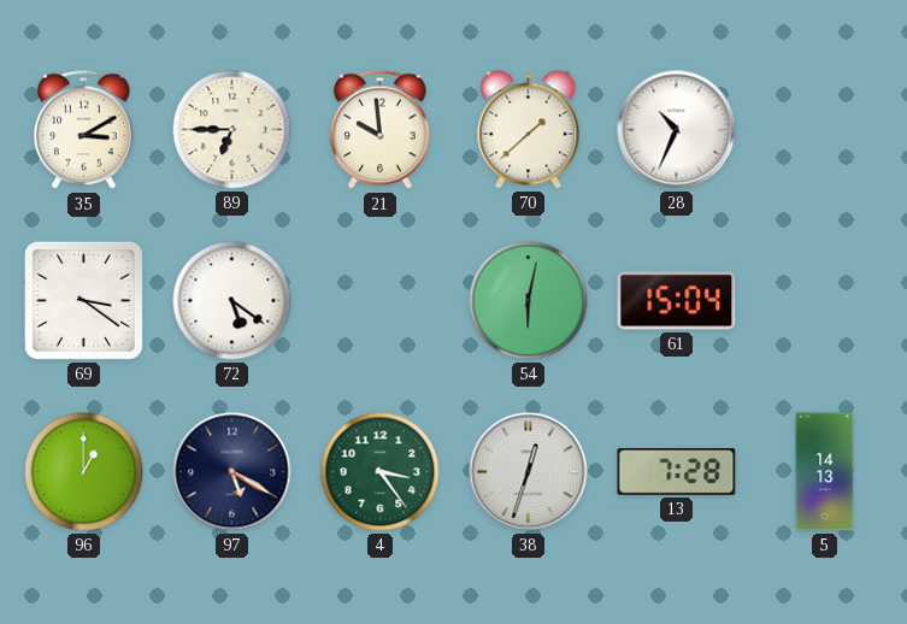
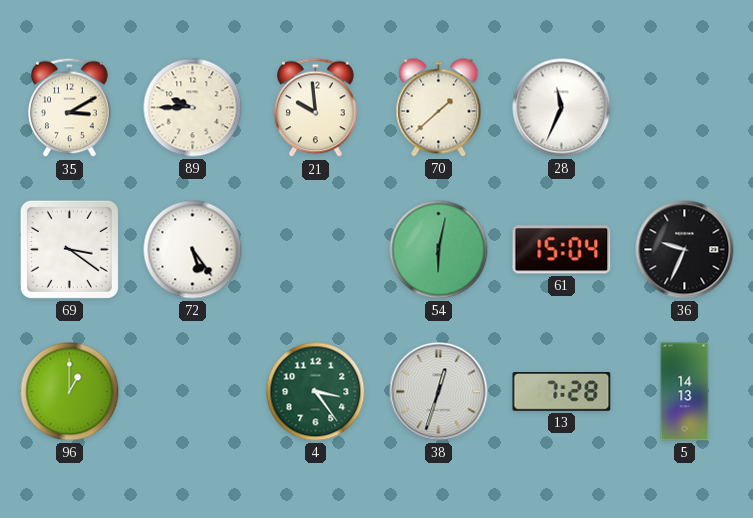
89: 6:45 -> 9:45 (193, 108)
28: 10:34 -> 11:34 (562, 108)
72: 5:21 -> 5:24 (193, 250)
36: none -> 9:34 (685, 250)
97: 5:20 -> none (232, 472)
